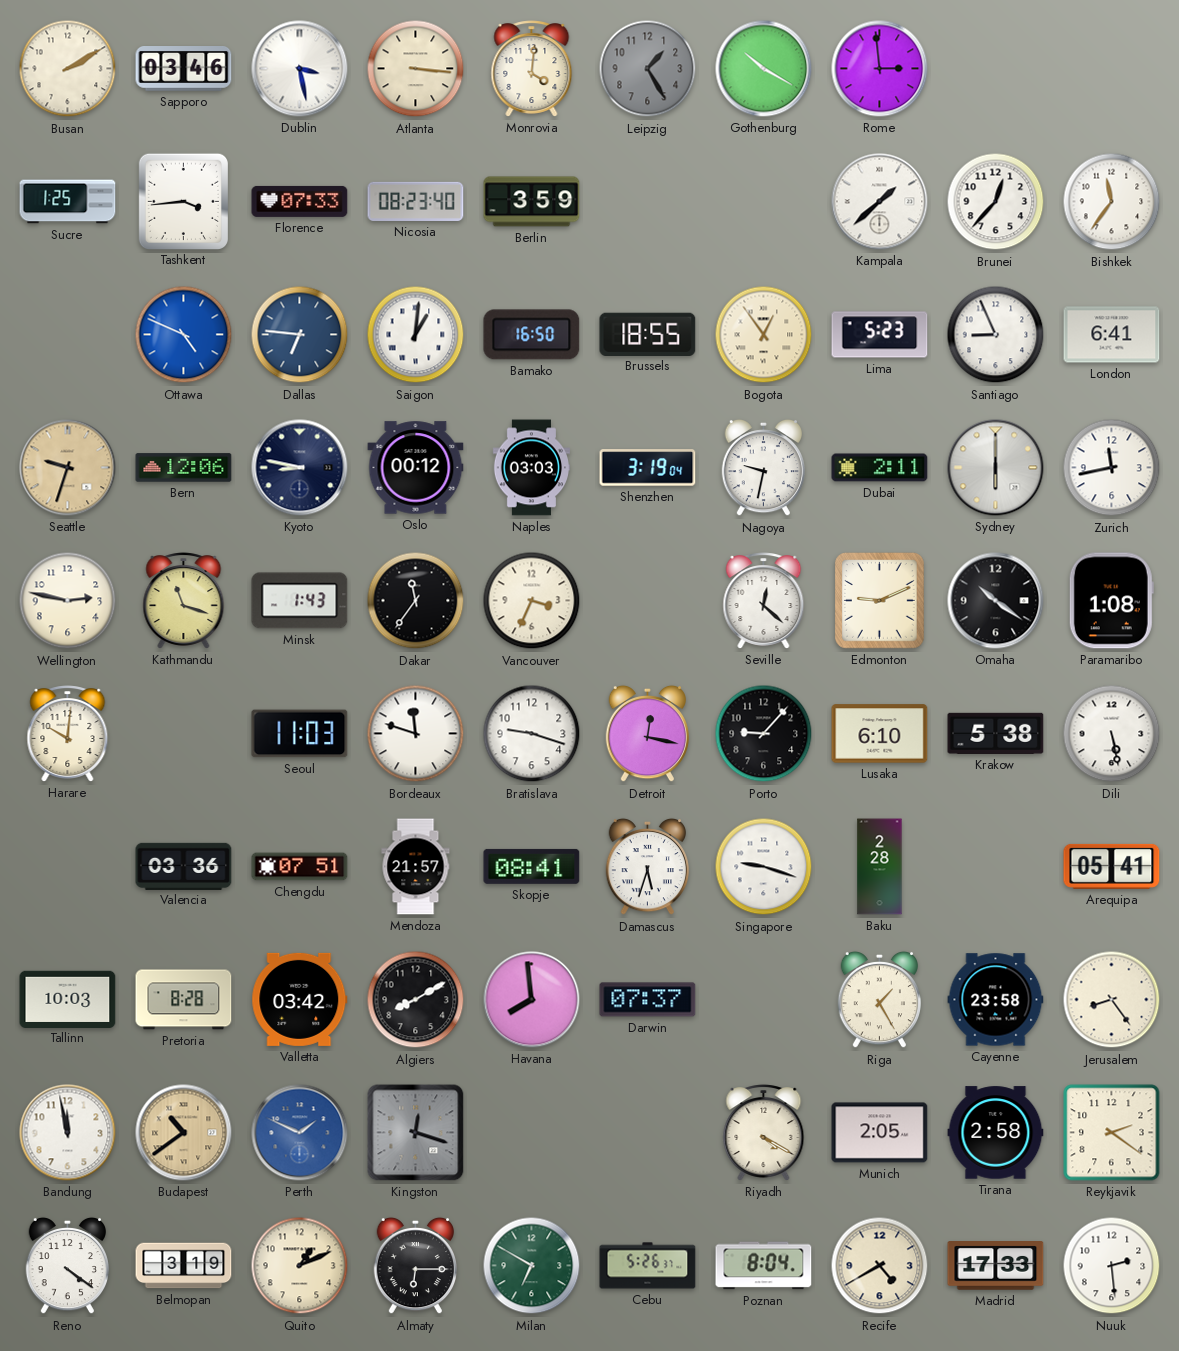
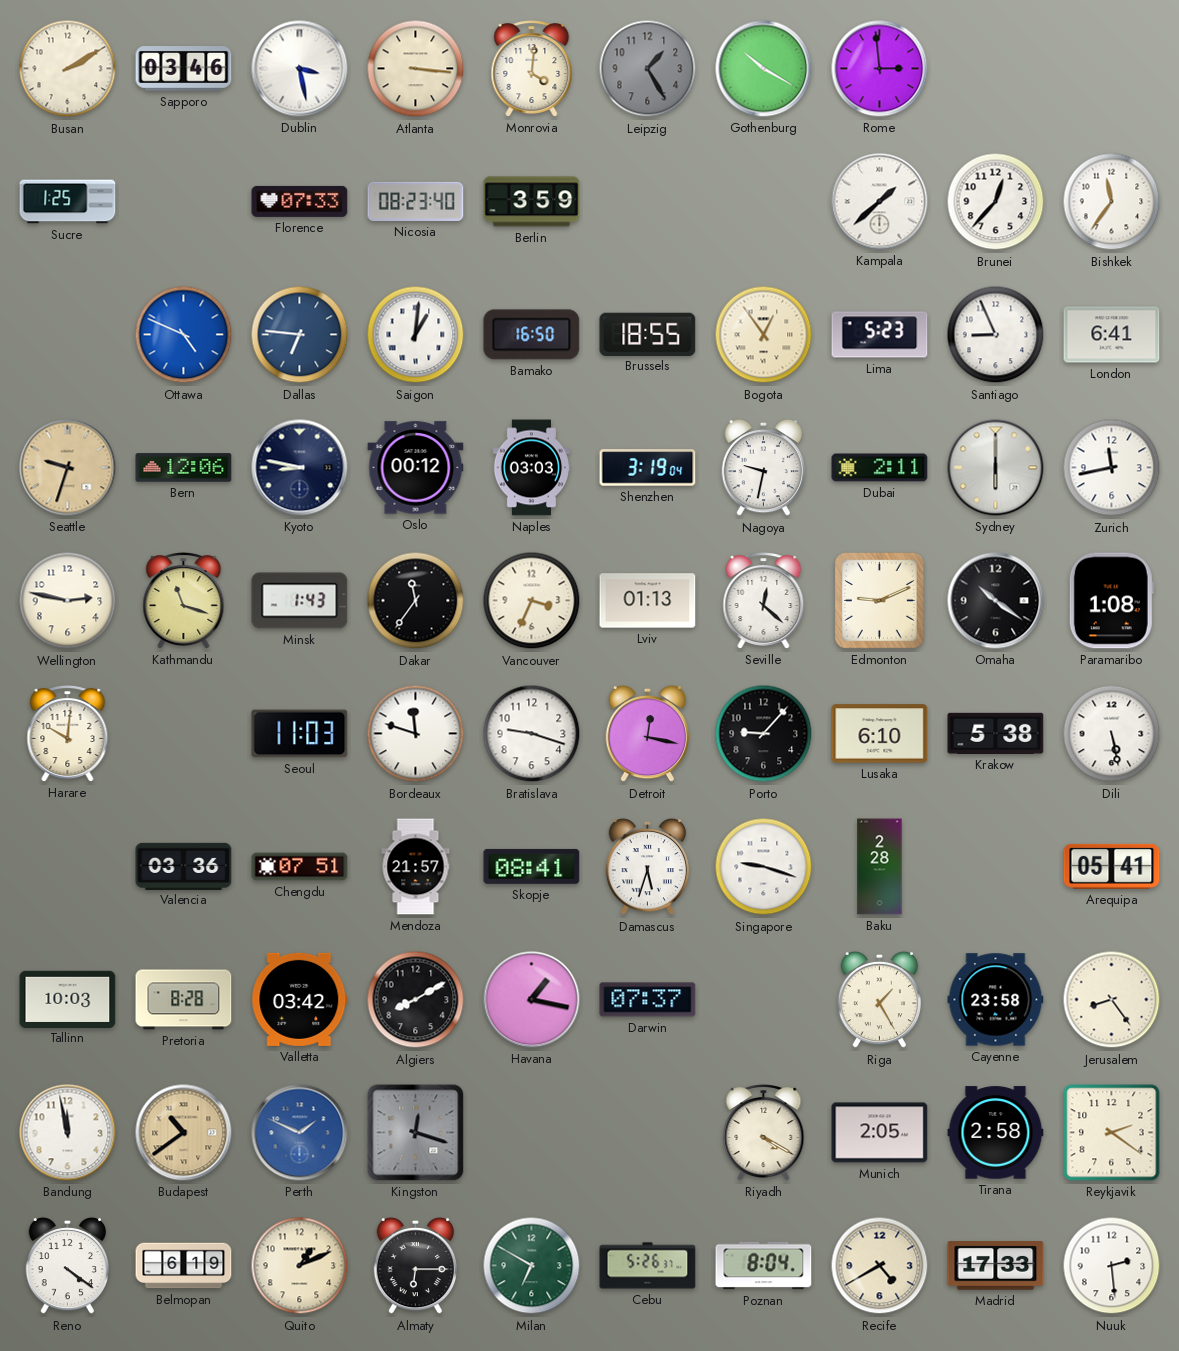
Tashkent: 3:44 -> none (183, 201)
Lviv: none -> 01:13 (648, 601)
Havana: 7:59 -> 1:17 (532, 1000)
Belmopan: 3:19 -> 6:19 (184, 1266)
